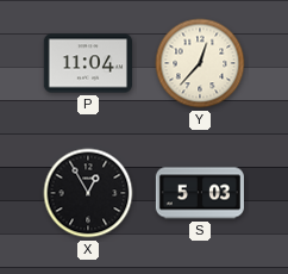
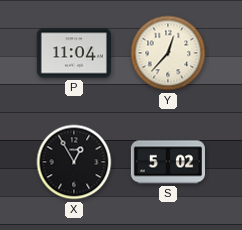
S: 5:03 -> 5:02 (168, 162)
